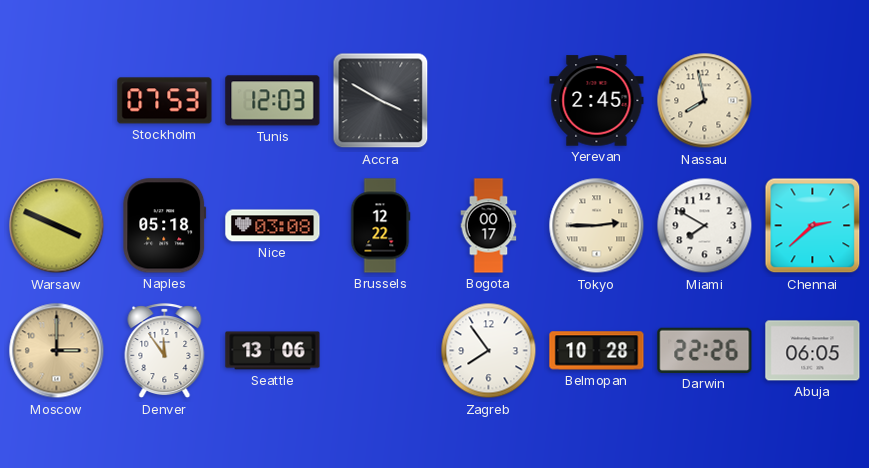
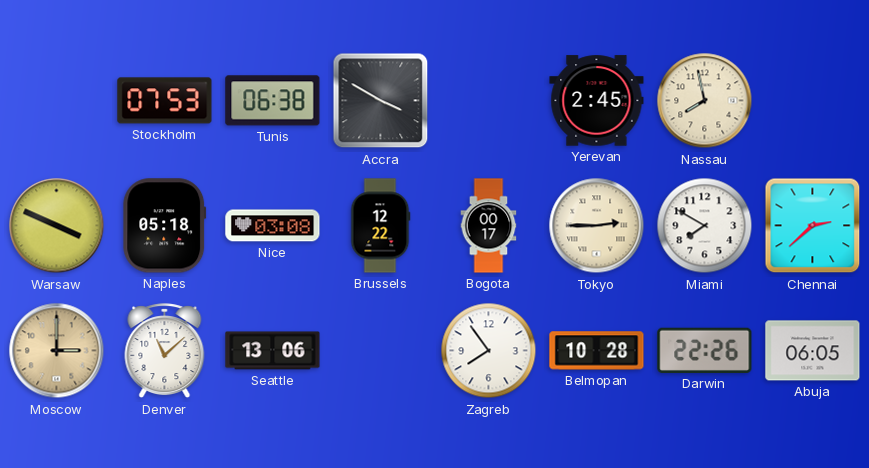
Tunis: 12:03 -> 06:38 (273, 101)
Denver: 11:54 -> 11:08 (165, 351)
